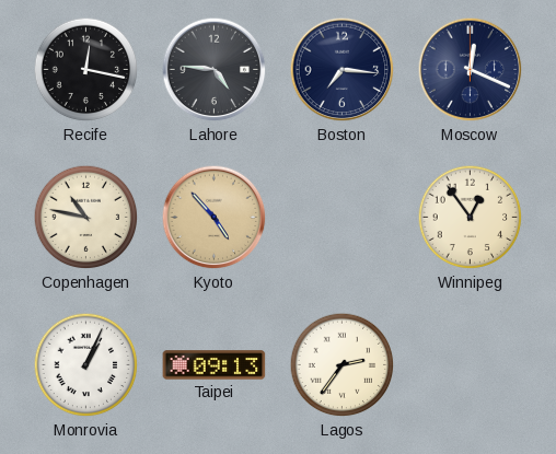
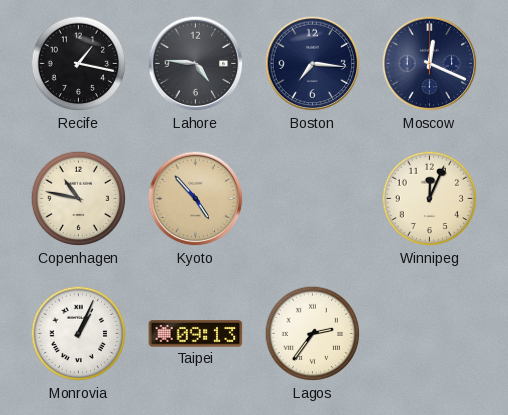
Recife: 12:17 -> 1:17 (79, 64)
Winnipeg: 12:54 -> 12:04 (430, 199)
